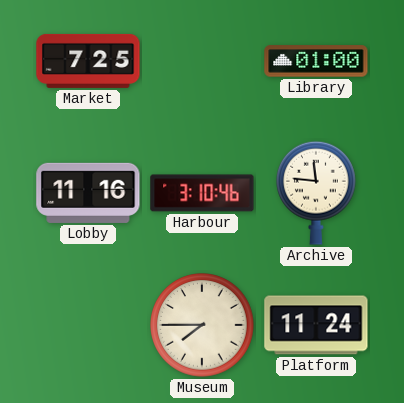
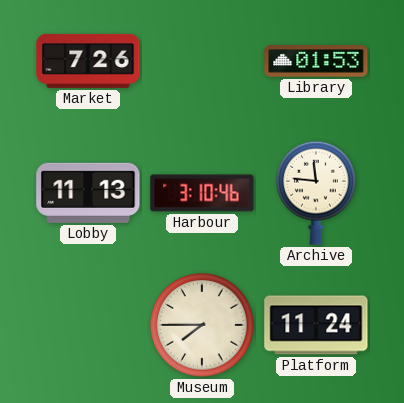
Market: 7:25 -> 7:26 (88, 61)
Library: 01:00 -> 01:53 (316, 61)
Lobby: 11:16 -> 11:13 (88, 193)
